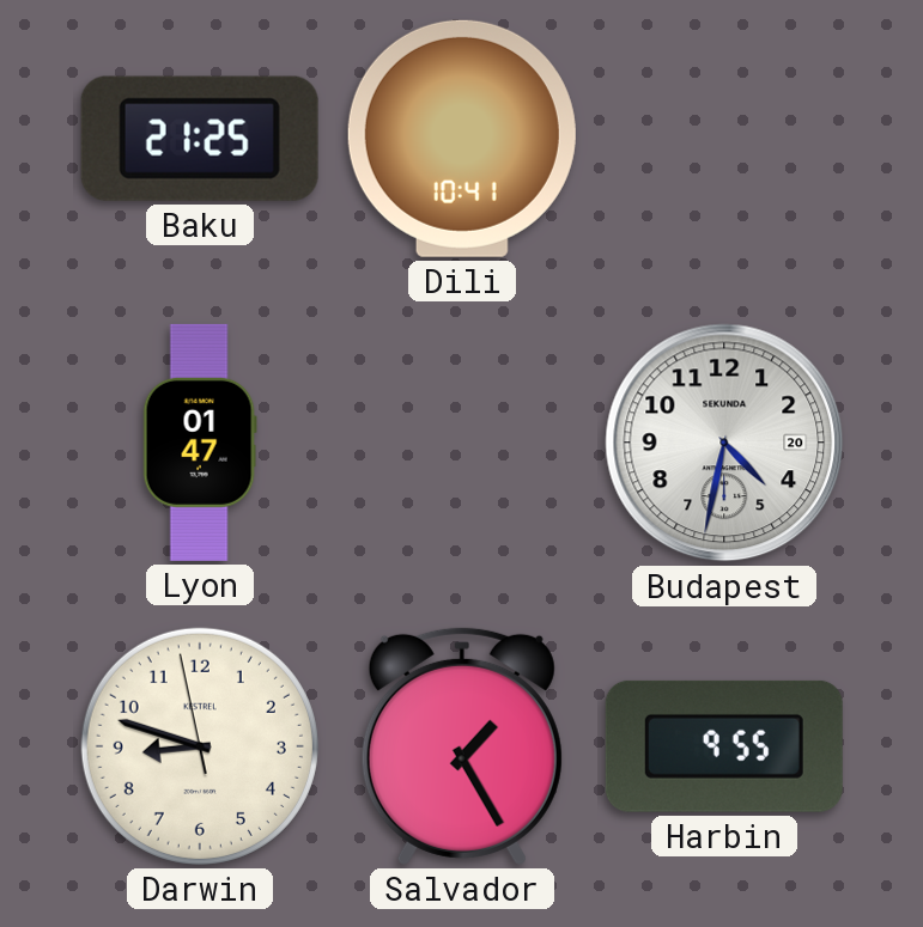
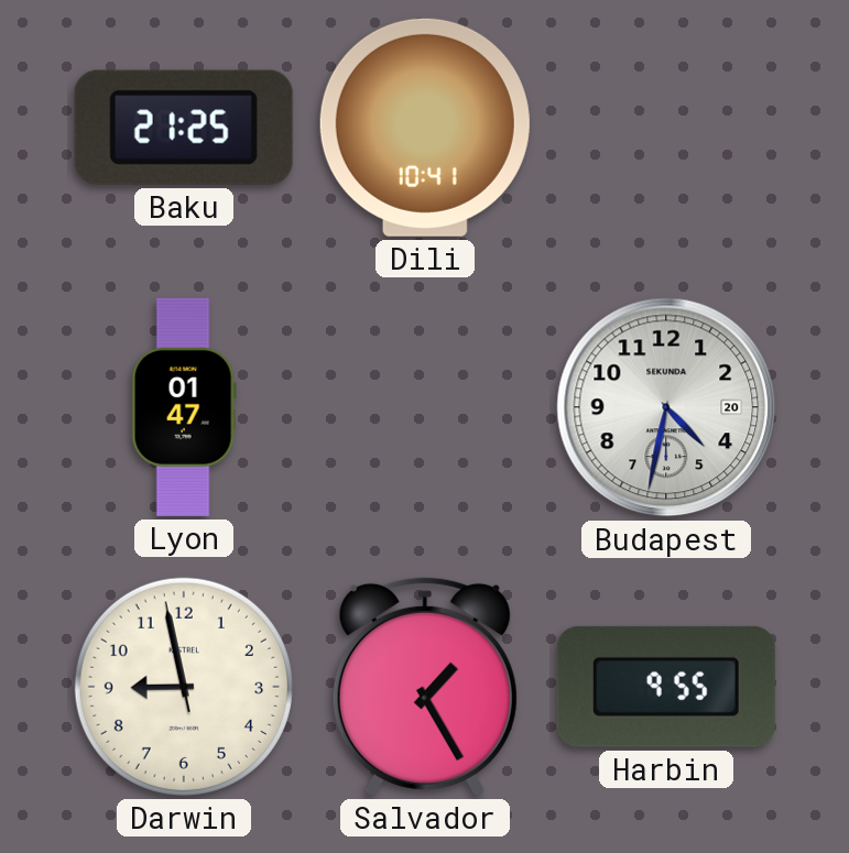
Darwin: 8:47 -> 8:57 (184, 687)
